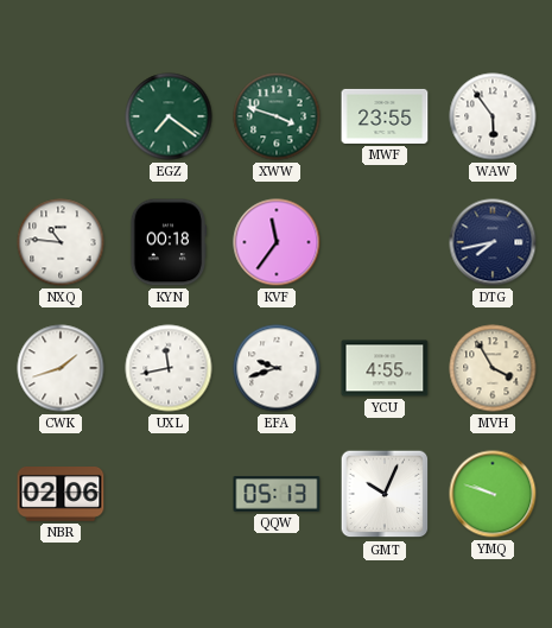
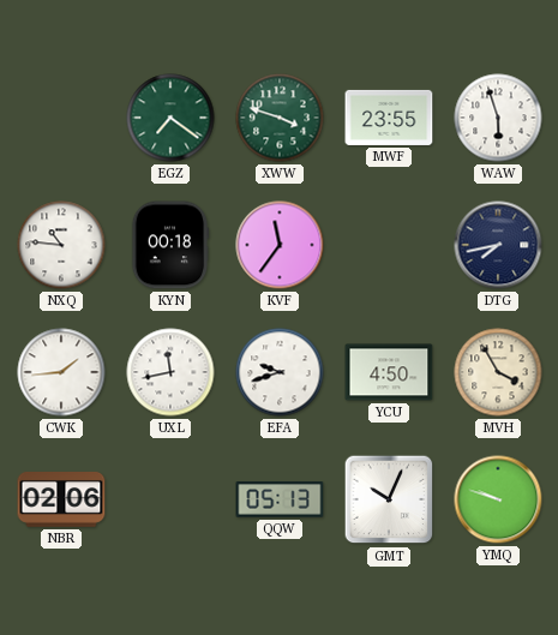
WAW: 5:54 -> 5:57 (498, 118)
CWK: 1:42 -> 1:44 (61, 372)
YCU: 4:55 -> 4:50 (389, 372)
